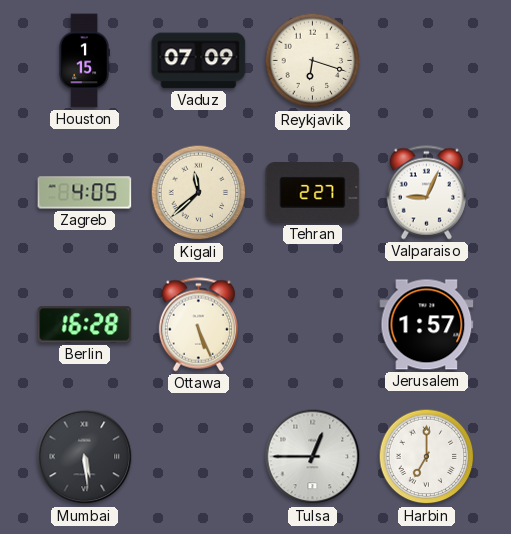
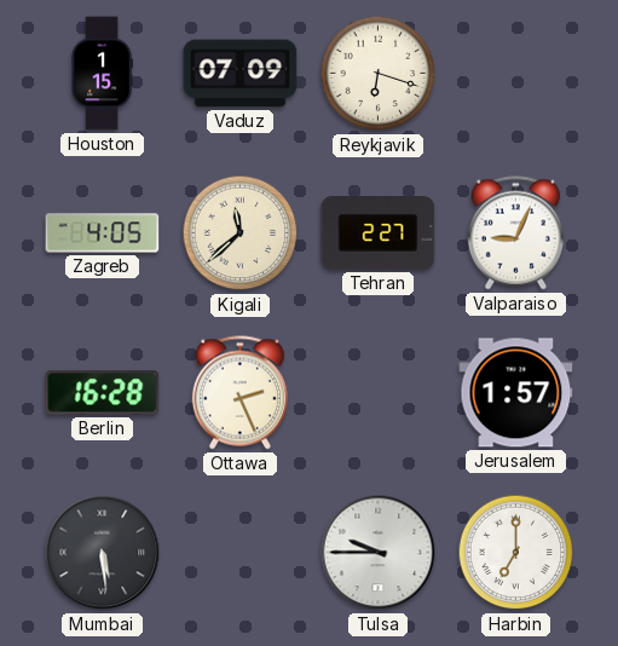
Ottawa: 5:26 -> 2:26 (239, 393)
Tulsa: 12:45 -> 9:45 (379, 553)
